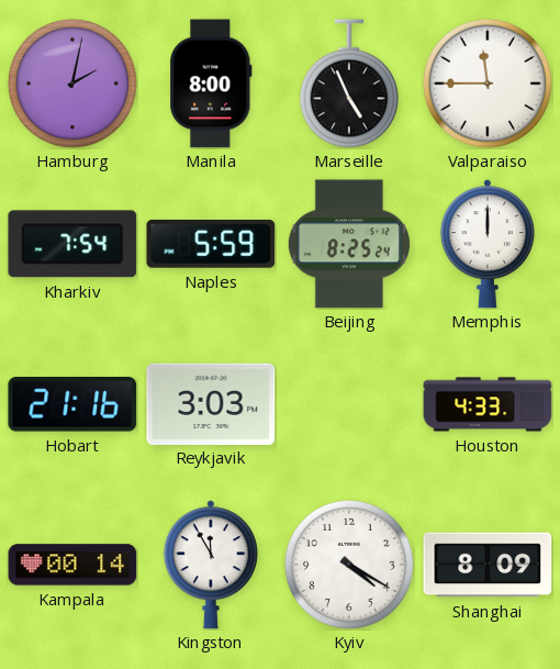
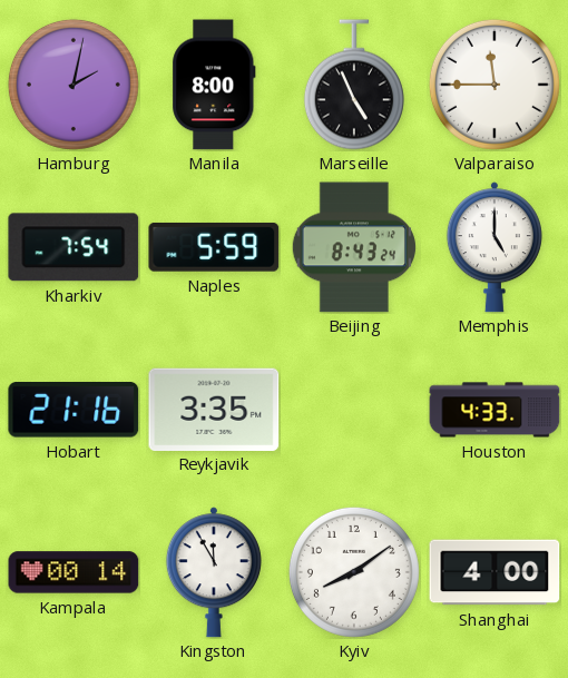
Beijing: 8:25 -> 8:43 (354, 247)
Memphis: 12:00 -> 5:00 (494, 247)
Reykjavik: 3:03 -> 3:35 (214, 409)
Kyiv: 4:20 -> 8:09 (354, 572)
Shanghai: 8:09 -> 4:00 (494, 572)
